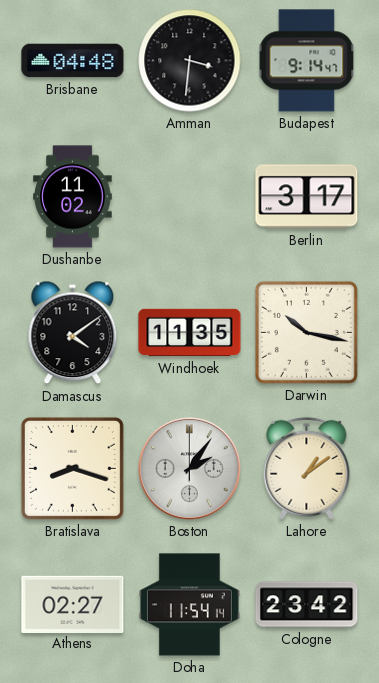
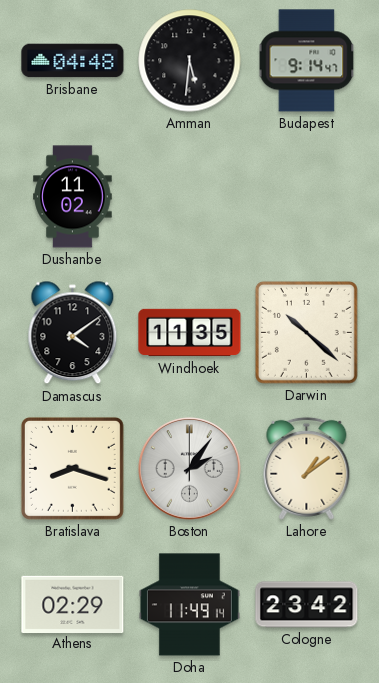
Amman: 3:31 -> 5:31 (190, 61)
Berlin: 3:17 -> none (307, 197)
Darwin: 10:17 -> 10:22 (306, 332)
Athens: 02:27 -> 02:29 (73, 604)
Doha: 11:54 -> 11:49 (189, 605)
